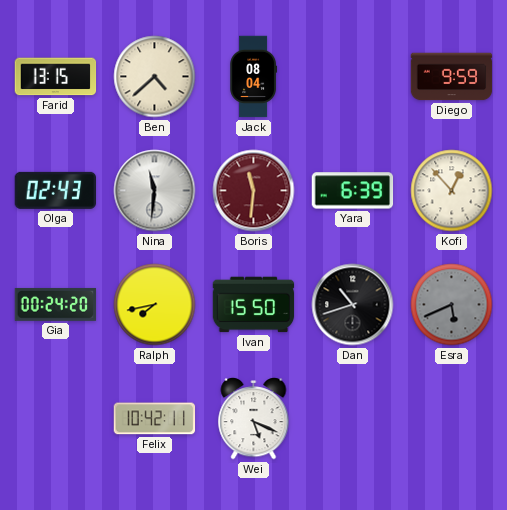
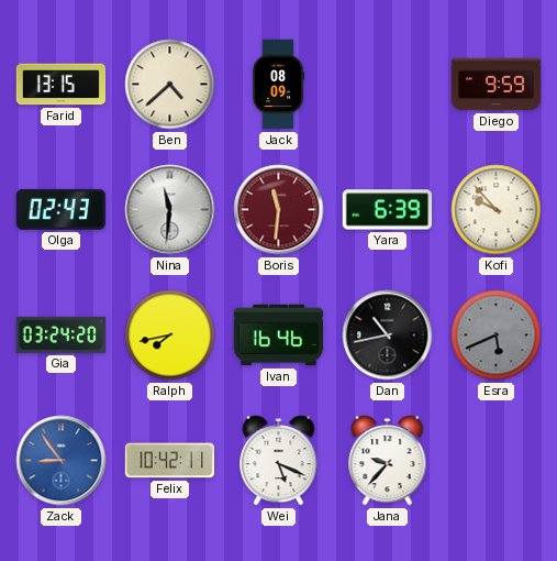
Jack: 08:04 -> 08:09 (279, 85)
Kofi: 12:53 -> 9:53 (497, 210)
Gia: 00:24 -> 03:24 (62, 334)
Ivan: 15:50 -> 16:46 (279, 335)
Dan: 10:42 -> 10:43 (388, 335)
Zack: none -> 8:54 (62, 461)
Jana: none -> 9:37 (388, 461)
